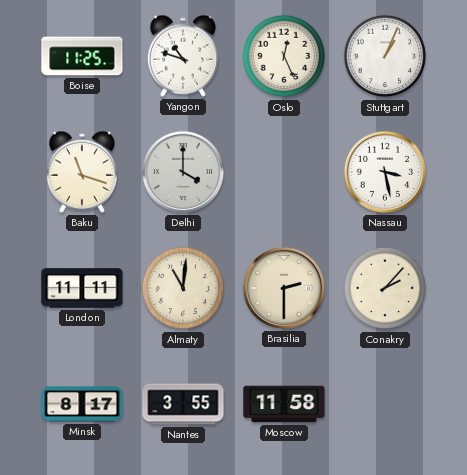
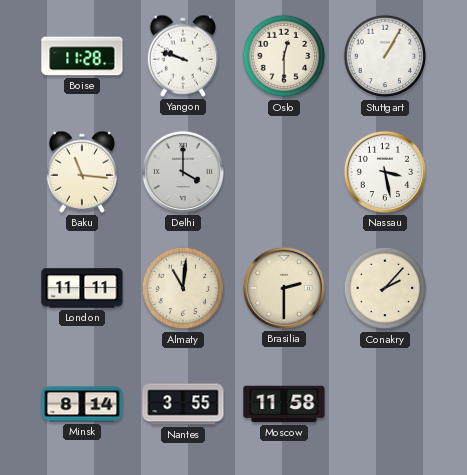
Boise: 11:25 -> 11:28 (82, 56)
Yangon: 10:48 -> 9:48 (183, 56)
Oslo: 12:26 -> 12:30 (284, 56)
Stuttgart: 1:04 -> 1:05 (385, 56)
Baku: 11:18 -> 11:16 (82, 172)
Minsk: 8:17 -> 8:14 (82, 404)
